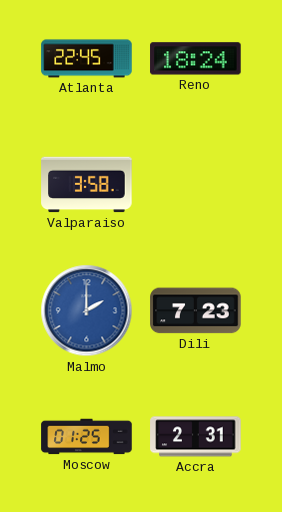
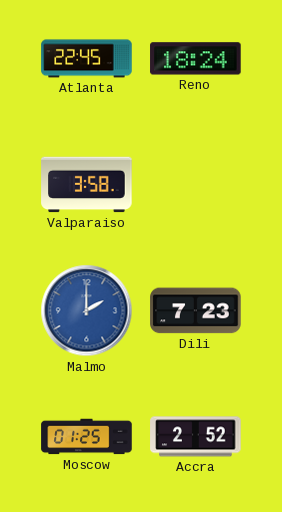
Accra: 2:31 -> 2:52 (196, 437)
